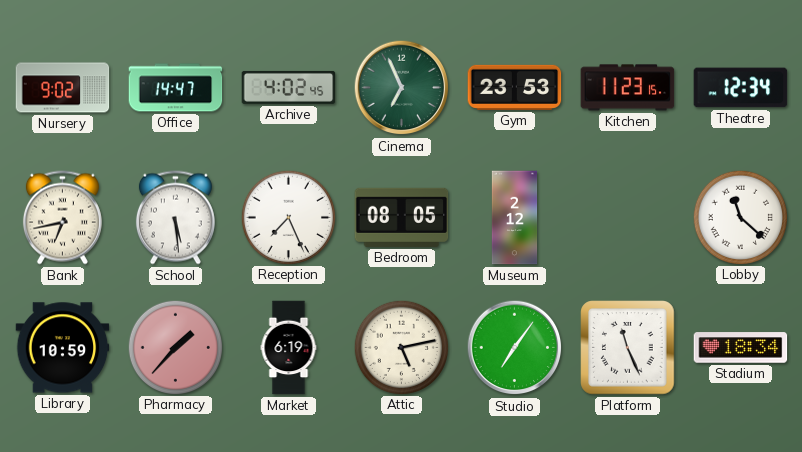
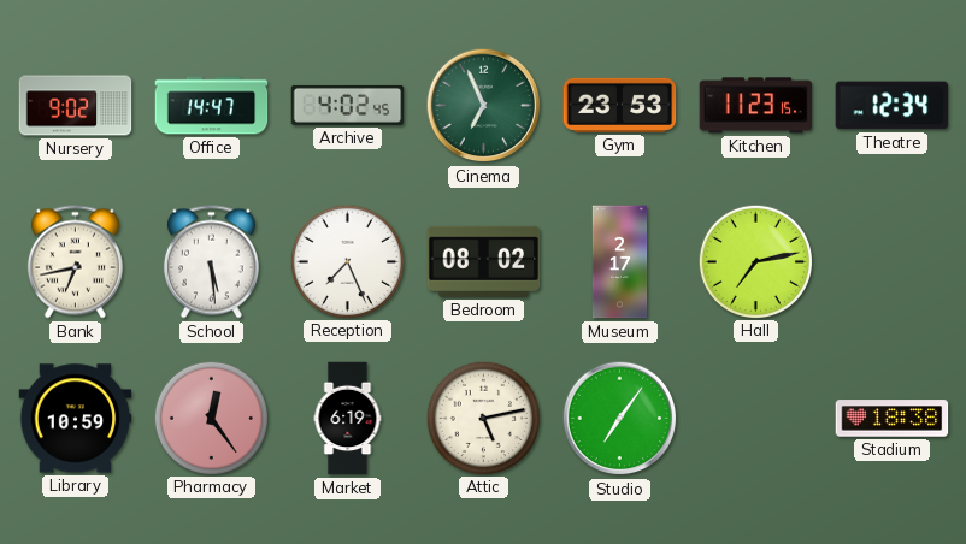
Bedroom: 08:05 -> 08:02 (484, 261)
Museum: 2:12 -> 2:17 (620, 262)
Hall: none -> 7:13 (755, 261)
Lobby: 11:22 -> none (740, 217)
Pharmacy: 1:37 -> 12:24 (211, 418)
Platform: 11:26 -> none (628, 348)
Stadium: 18:34 -> 18:38 (893, 419)
